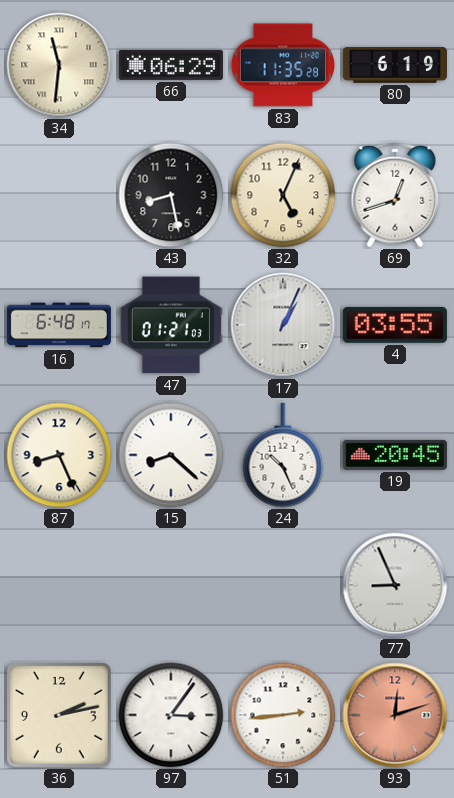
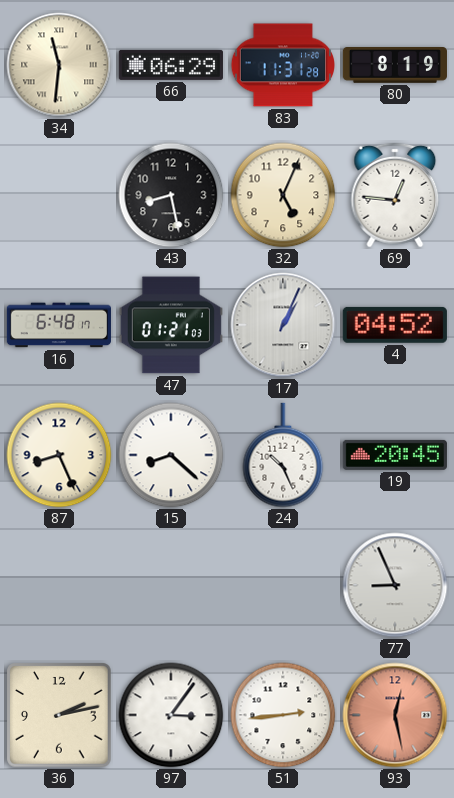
83: 11:35 -> 11:31 (282, 65)
80: 6:19 -> 8:19 (395, 66)
69: 12:42 -> 12:46 (395, 195)
4: 03:55 -> 04:52 (395, 325)
93: 12:12 -> 12:28 (395, 715)
